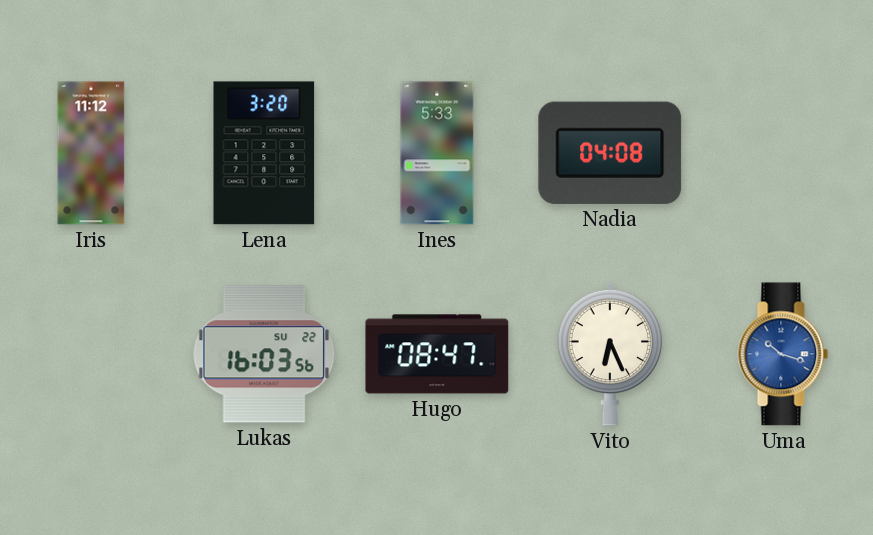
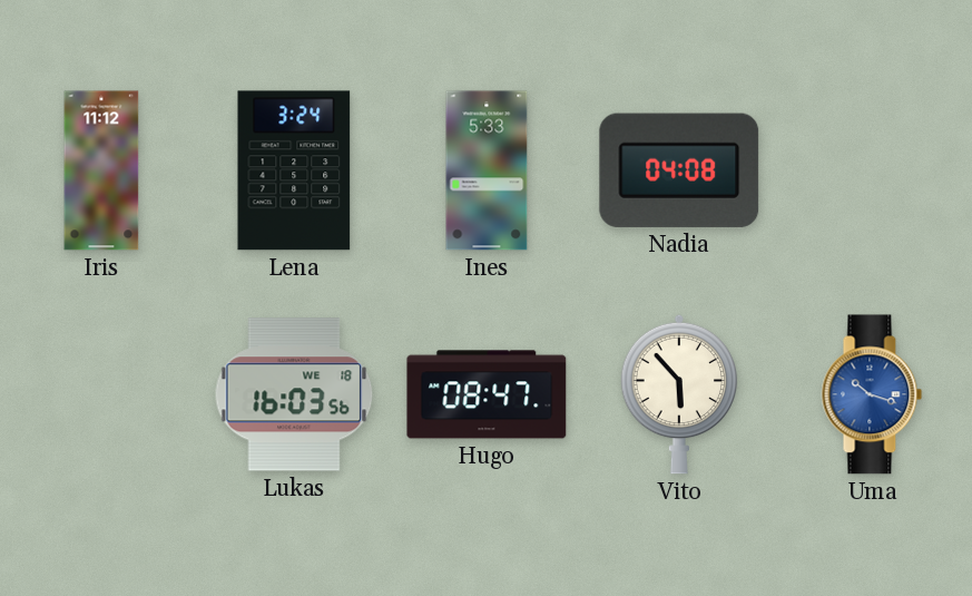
Lena: 3:20 -> 3:24 (294, 170)
Lukas date: SU 22 -> WE 18 (294, 394)
Vito: 6:26 -> 5:53 (679, 394)
